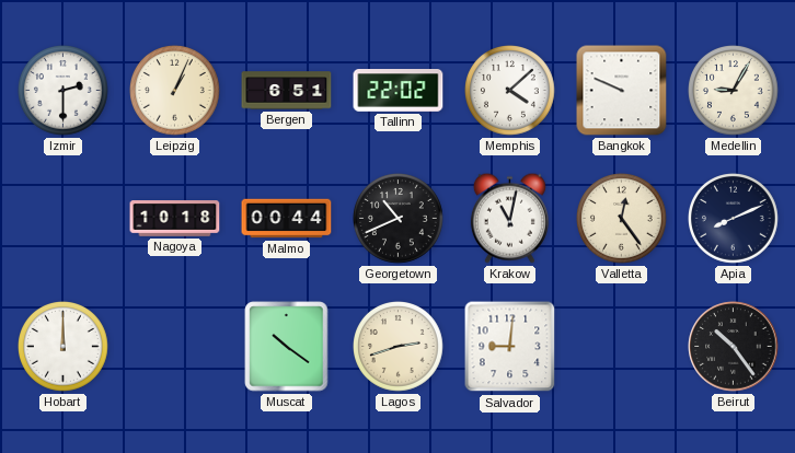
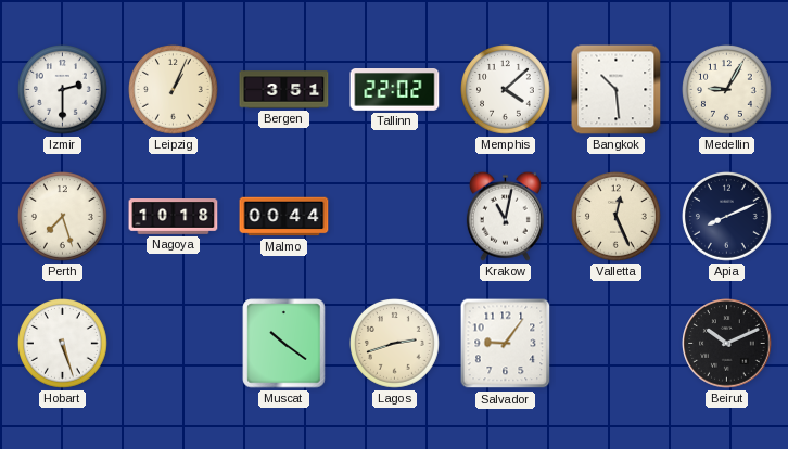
Bergen: 6:51 -> 3:51 (284, 90)
Bangkok: 9:49 -> 10:29 (617, 90)
Perth: none -> 7:27 (63, 217)
Georgetown: 10:41 -> none (399, 219)
Valletta: 12:24 -> 12:26 (617, 217)
Hobart: 12:00 -> 5:27 (63, 344)
Salvador: 9:01 -> 9:06 (506, 344)
Beirut: 10:24 -> 10:11 (727, 344)
